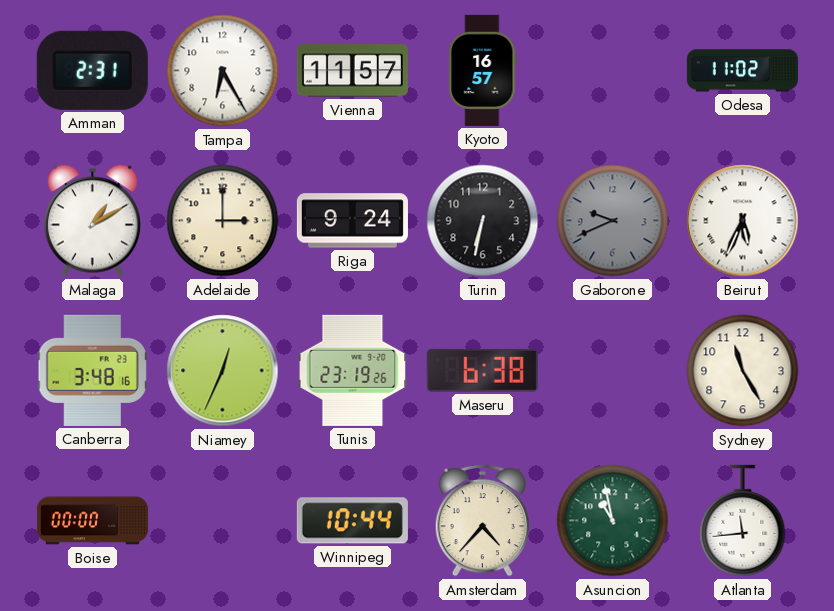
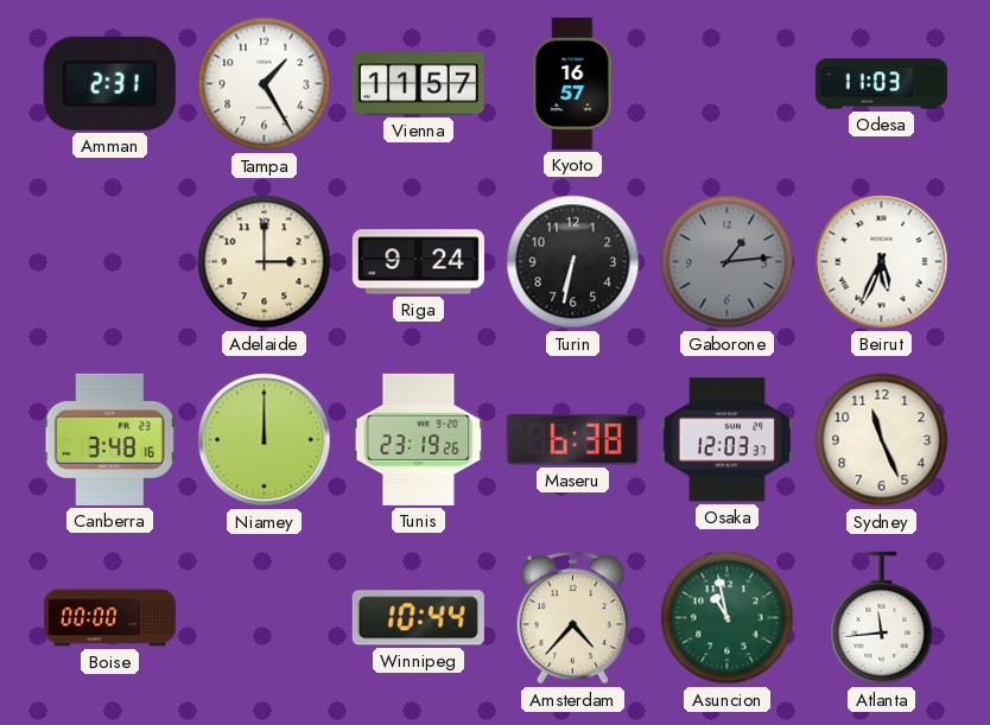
Tampa: 6:25 -> 1:25 (265, 84)
Odesa: 11:02 -> 11:03 (881, 84)
Malaga: 1:10 -> none (92, 221)
Gaborone: 9:41 -> 1:14 (728, 262)
Niamey: 12:34 -> 12:00 (265, 440)
Osaka: none -> 12:03 (726, 440)
Sydney: 11:25 -> 11:26 (882, 440)
